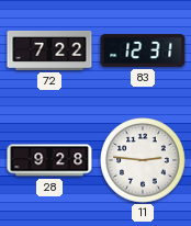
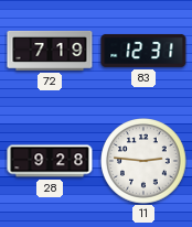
72: 7:22 -> 7:19 (50, 51)
